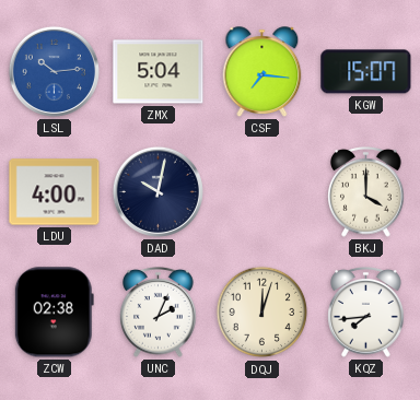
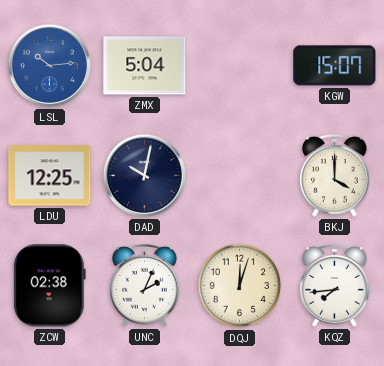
CSF: 7:16 -> none (262, 72)
LDU: 4:00 -> 12:25 (50, 176)
